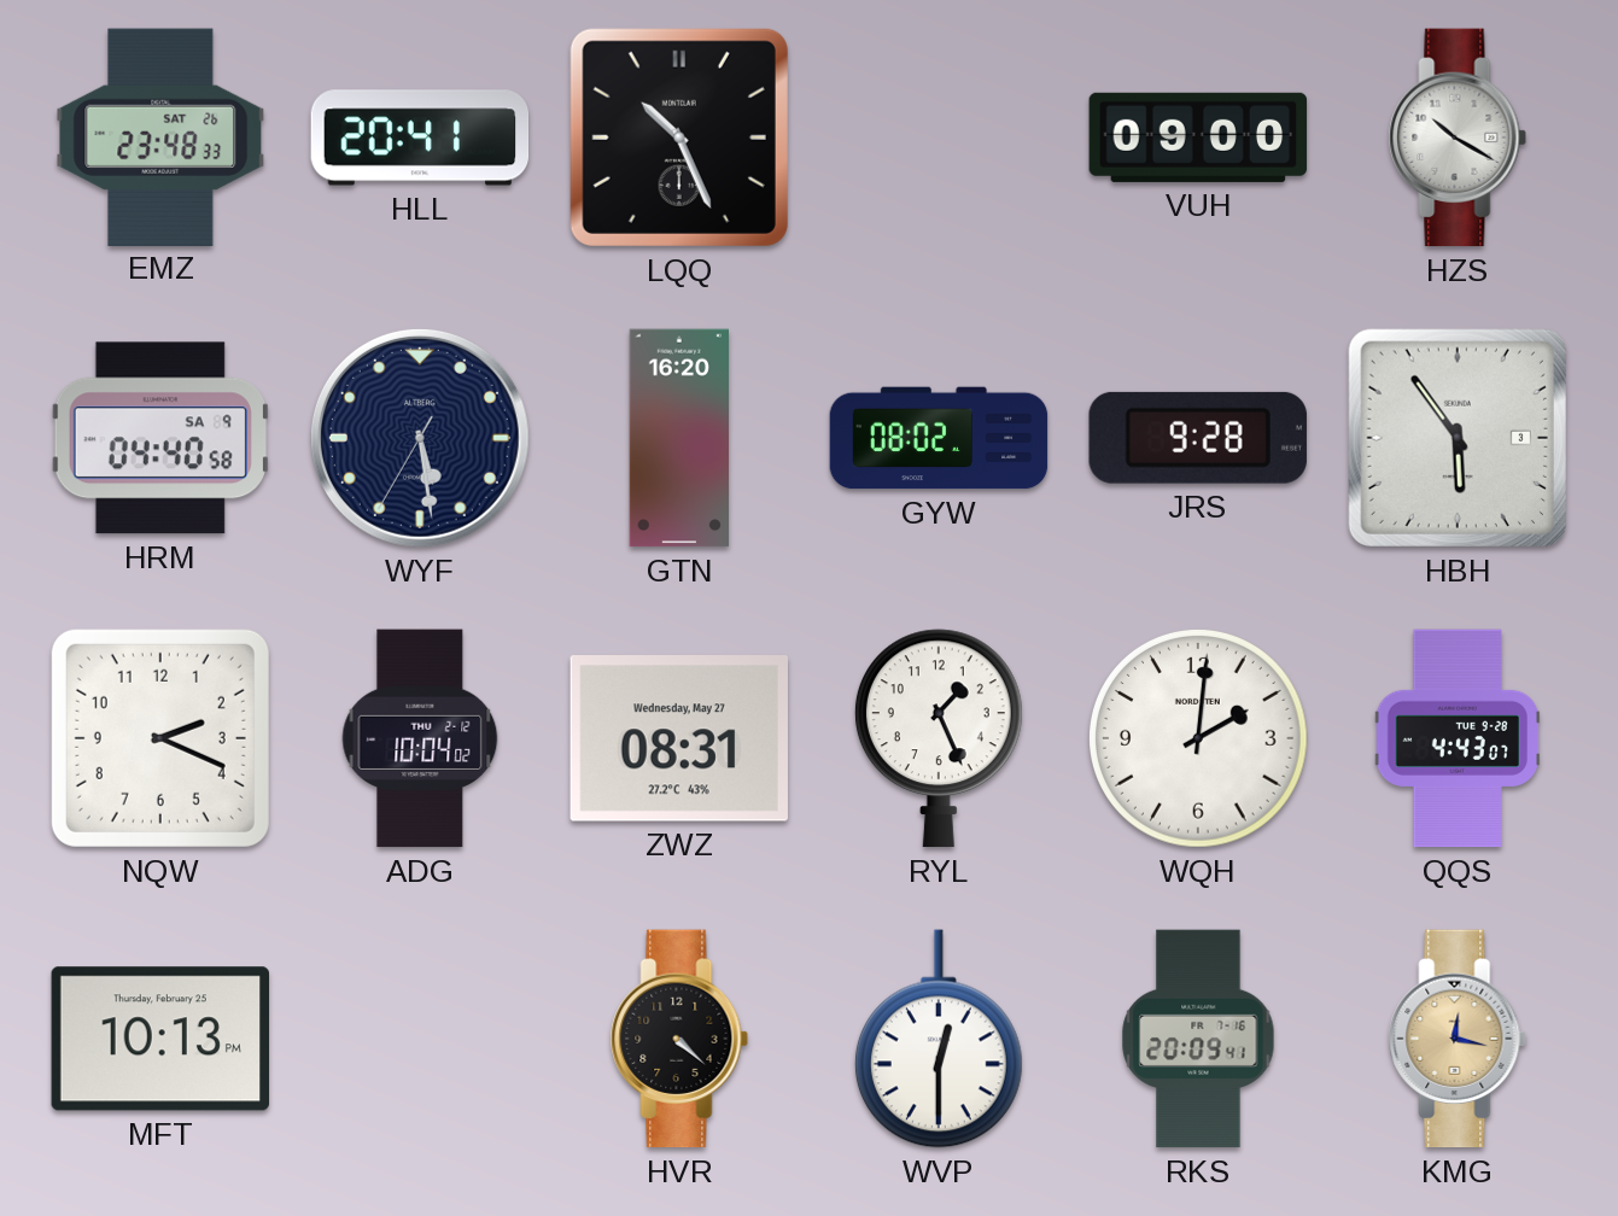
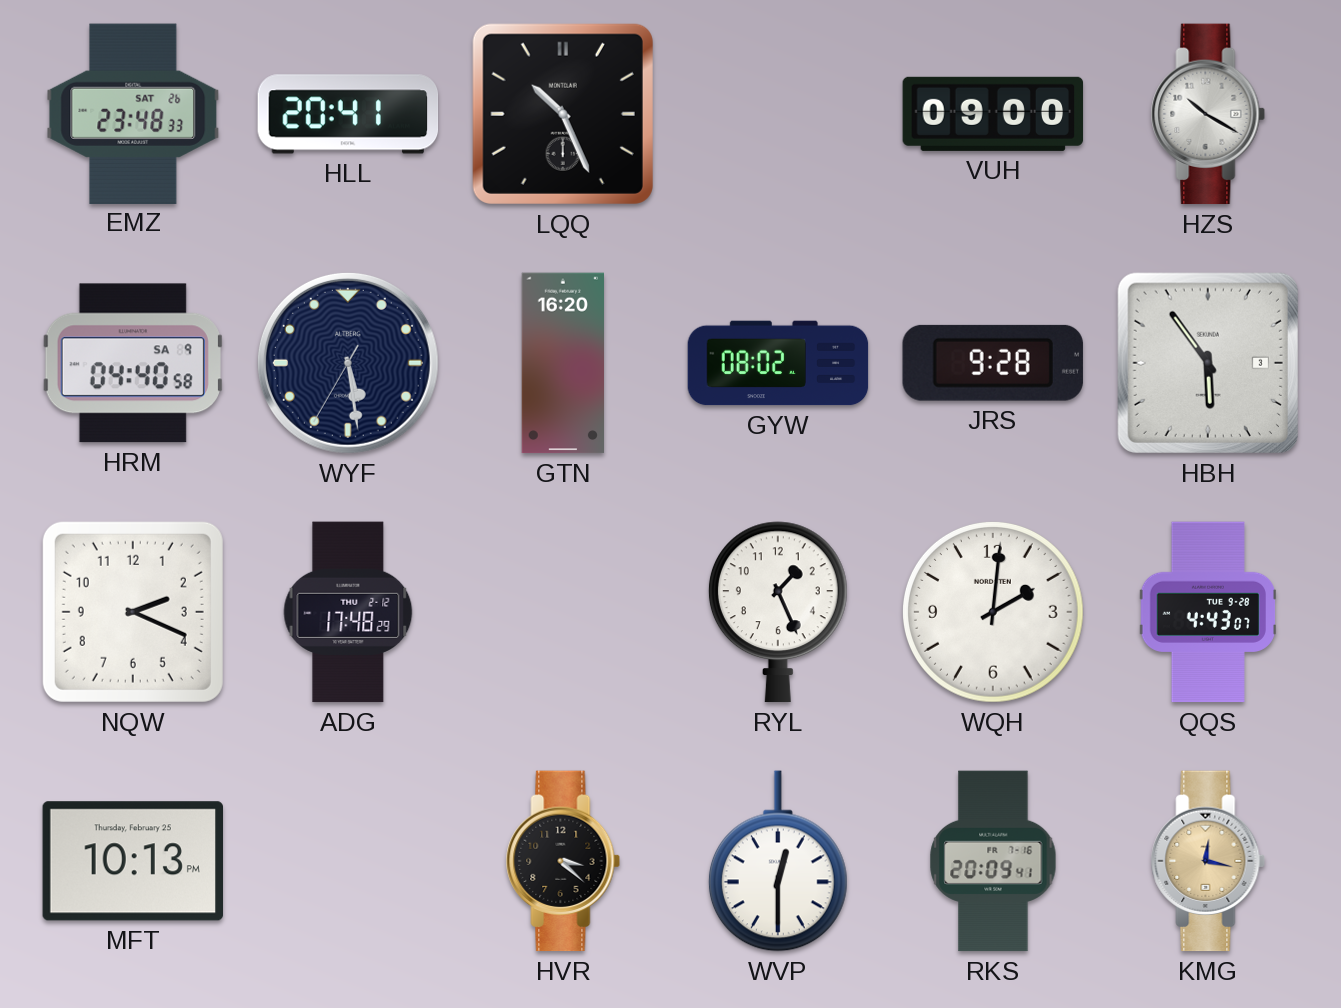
ADG: 10:04 -> 17:48 (348, 612)
ZWZ: 08:31 -> none (679, 738)
HVR: 4:22 -> 3:22 (563, 861)
